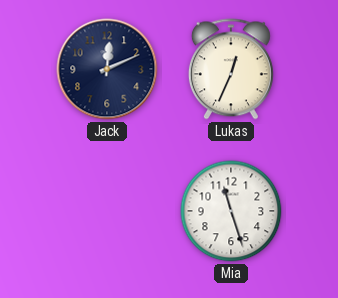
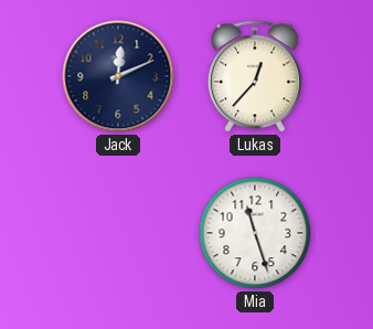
Lukas: 12:34 -> 12:37 (255, 76)
